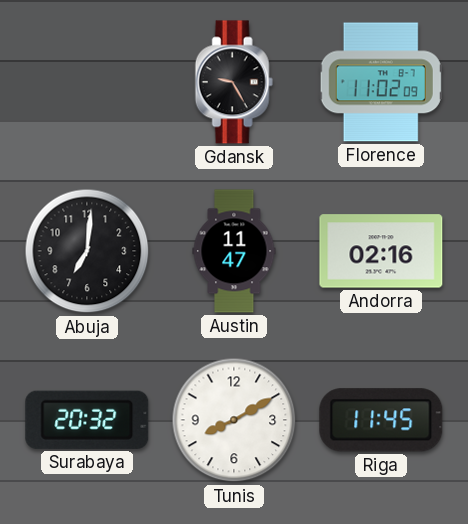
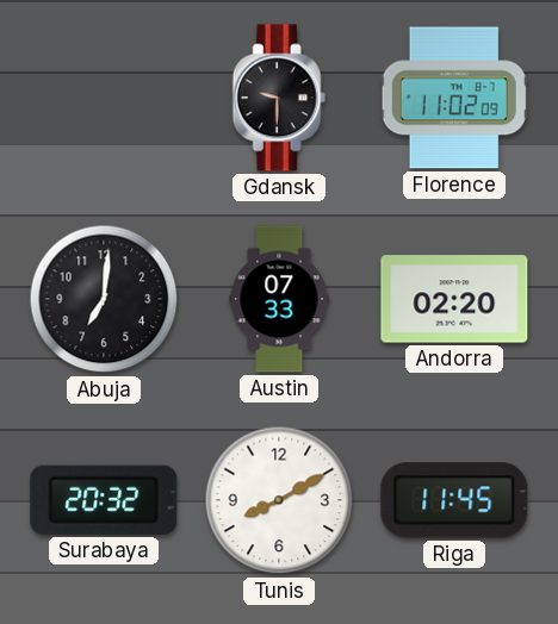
Gdansk: 9:25 -> 9:30 (279, 98)
Austin: 11:47 -> 07:33 (279, 299)
Andorra: 02:16 -> 02:20 (454, 299)
